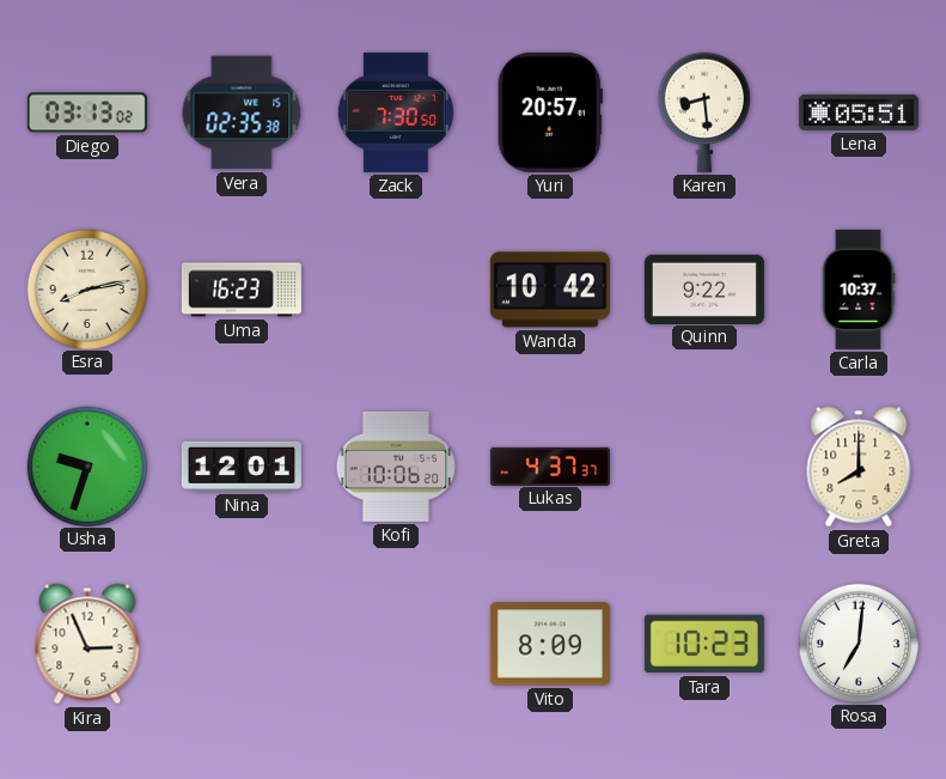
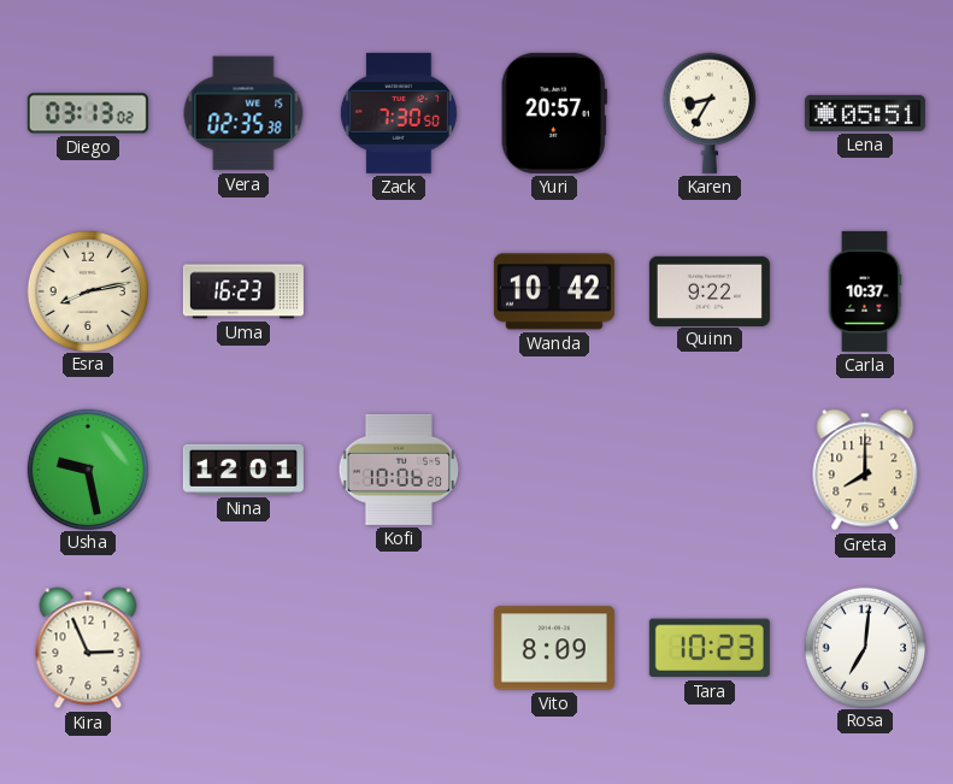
Karen: 8:29 -> 8:35 (710, 113)
Usha: 9:33 -> 9:28 (87, 468)
Lukas: 4:37 -> none (550, 465)
